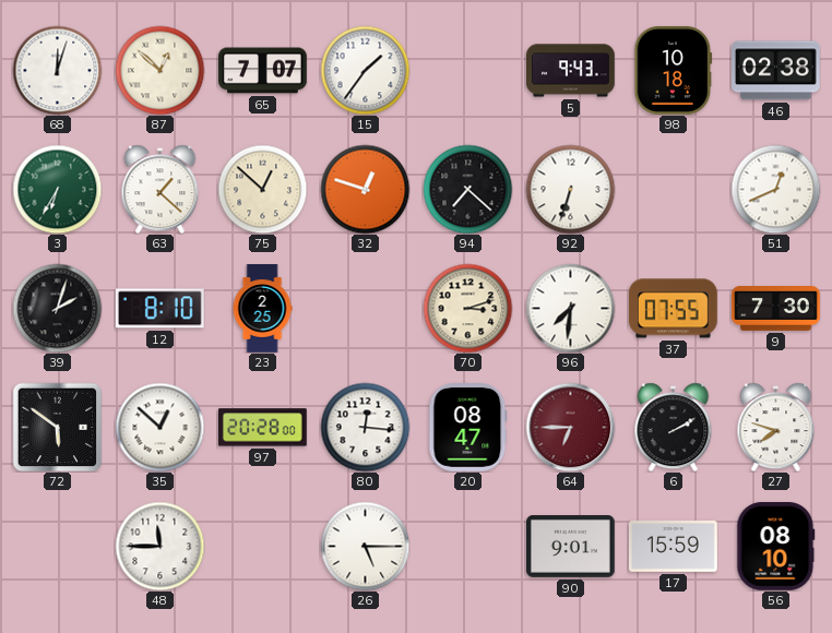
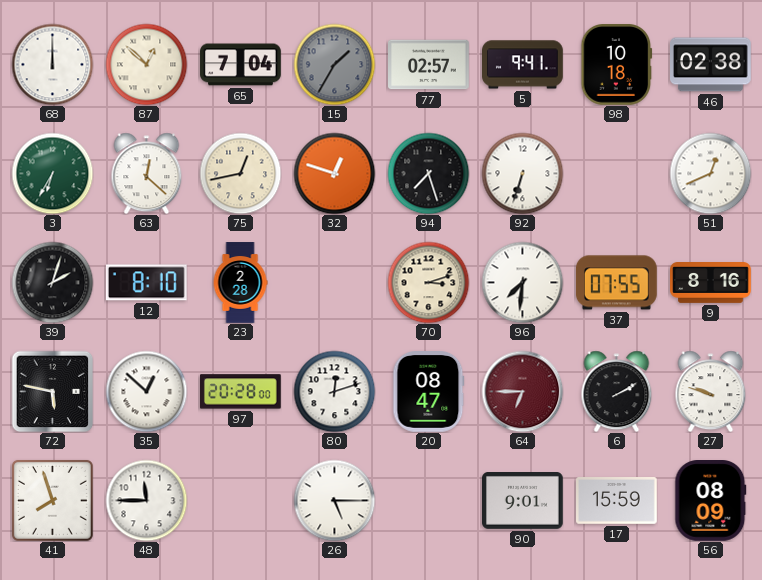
68: 12:03 -> 12:00 (52, 64)
65: 7:07 -> 7:04 (241, 65)
15: 1:36 -> 1:35 (334, 64)
15 dial: white -> grey (334, 64)
77: none -> 02:57 (429, 65)
5: 9:43 -> 9:41 (523, 65)
63: 1:22 -> 12:22 (147, 173)
75: 12:52 -> 12:43 (240, 173)
94: 7:22 -> 7:27 (428, 173)
23: 2:25 -> 2:28 (240, 283)
9: 7:30 -> 8:16 (711, 283)
72: 5:51 -> 5:47 (52, 391)
80: 12:16 -> 12:12 (334, 391)
27: 7:48 -> 9:48 (711, 391)
41: none -> 7:57 (52, 500)
56: 08:10 -> 08:09 (711, 501)
